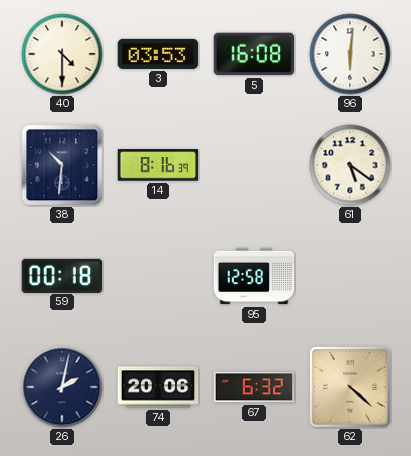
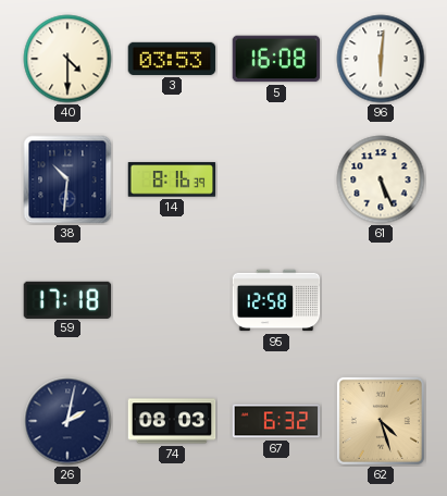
61: 5:21 -> 5:26 (381, 179)
59: 00:18 -> 17:18 (67, 299)
74: 20:06 -> 08:03 (172, 421)
62: 4:22 -> 4:27 (381, 421)
